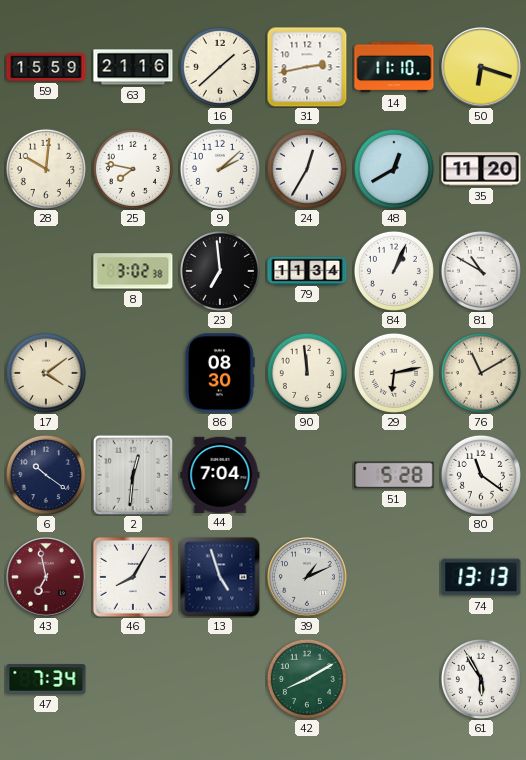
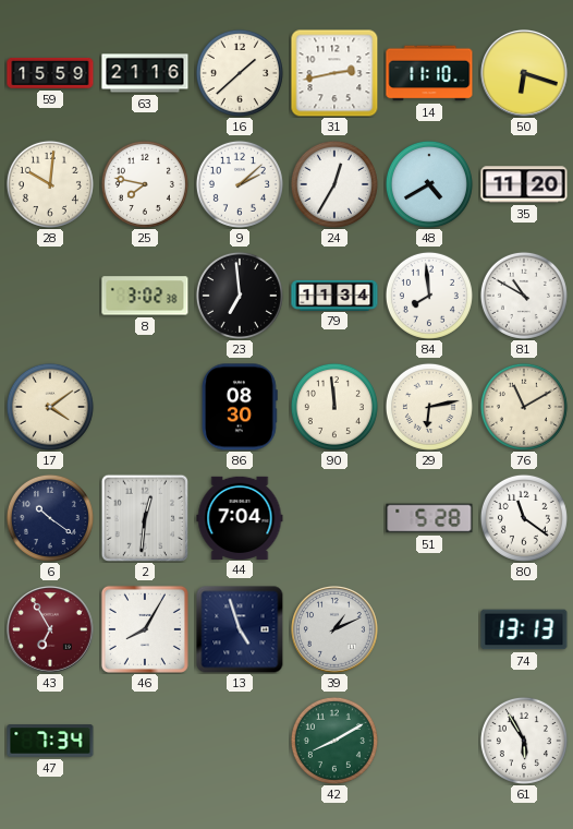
48: 12:40 -> 4:40 (429, 184)
84: 1:04 -> 7:59 (429, 296)
43: 6:58 -> 6:55 (51, 630)
